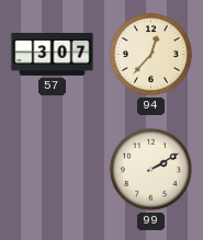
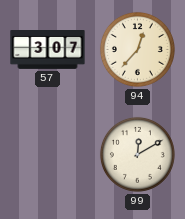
99: 2:10 -> 12:10 (137, 154)
